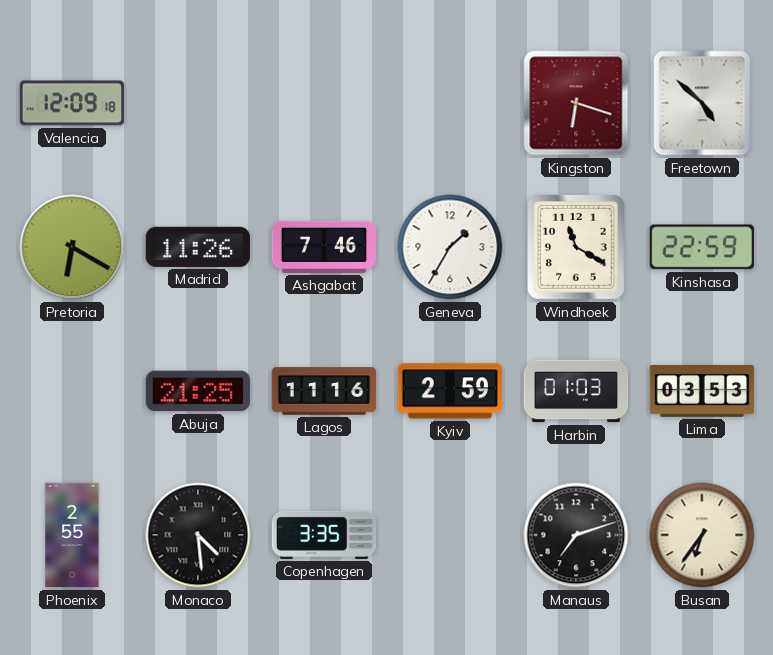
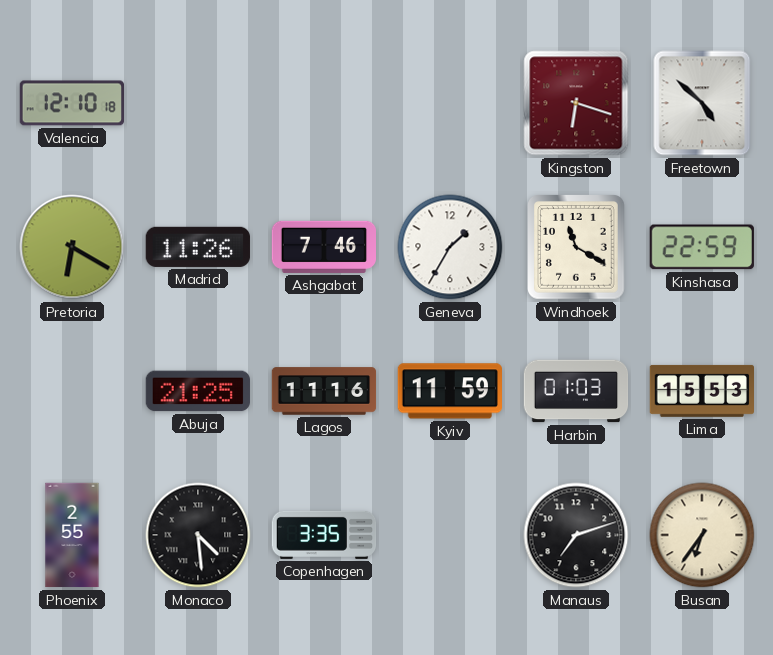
Valencia: 12:09 -> 12:10 (71, 103)
Kyiv: 2:59 -> 11:59 (449, 391)
Lima: 03:53 -> 15:53 (701, 391)
